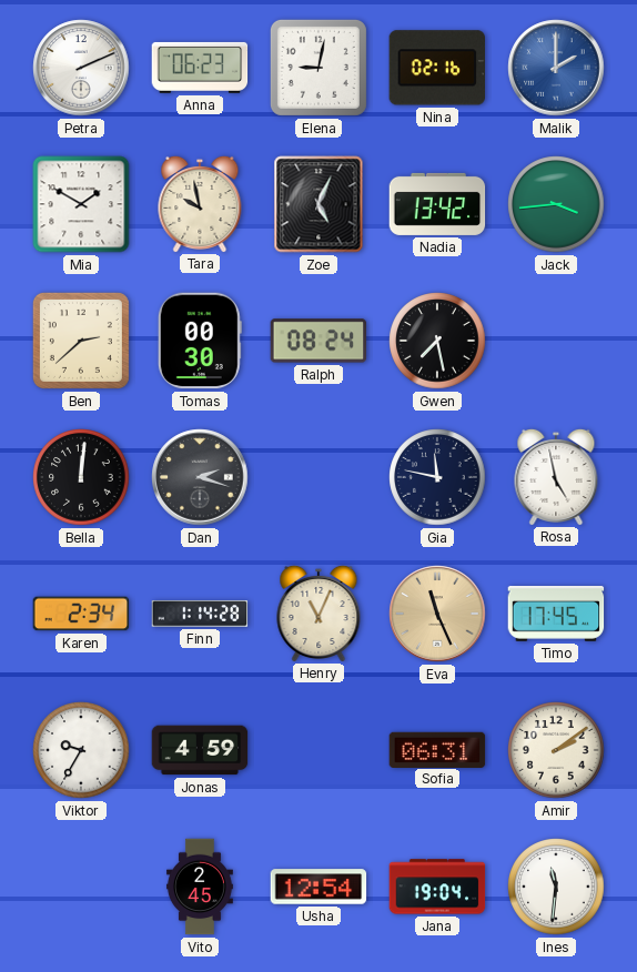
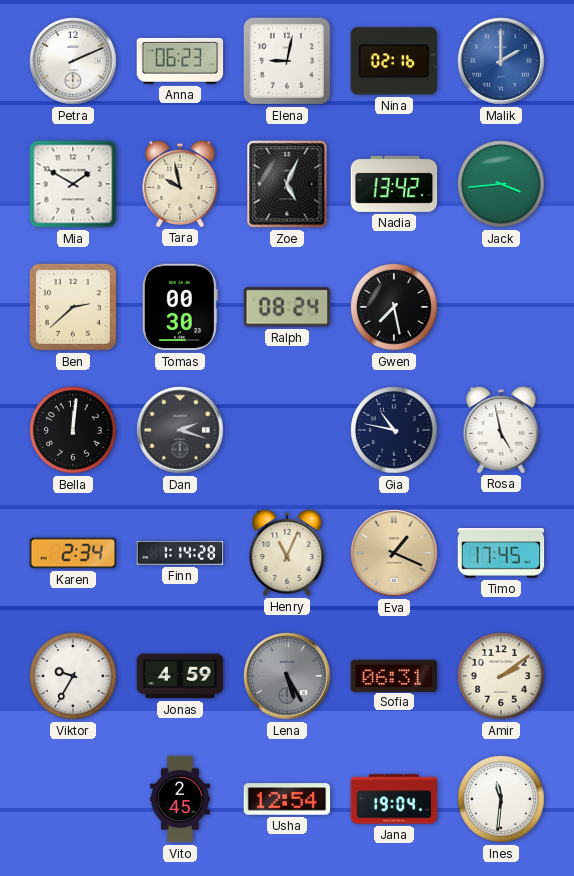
Gia: 11:47 -> 10:47 (394, 430)
Eva: 11:26 -> 1:19 (394, 553)
Lena: none -> 5:25 (287, 676)
